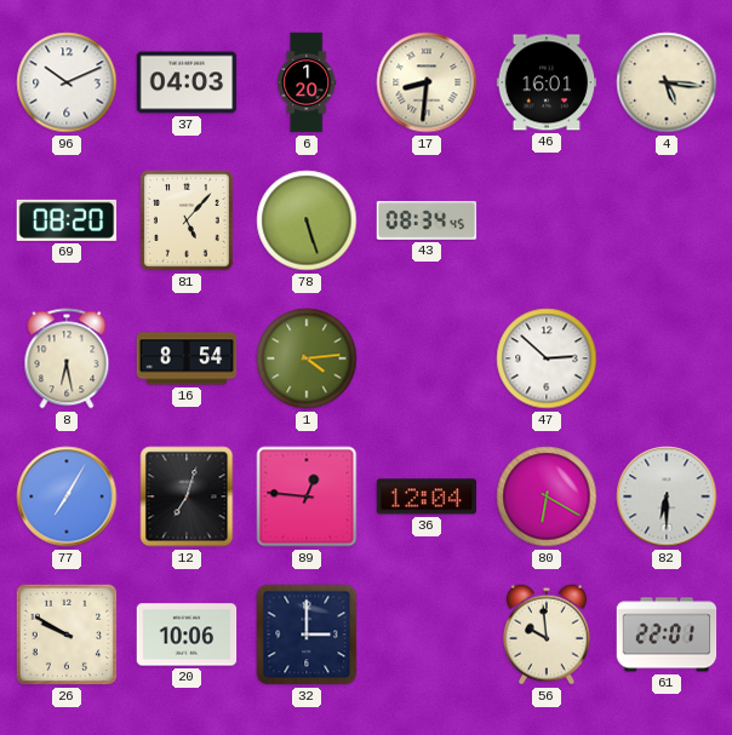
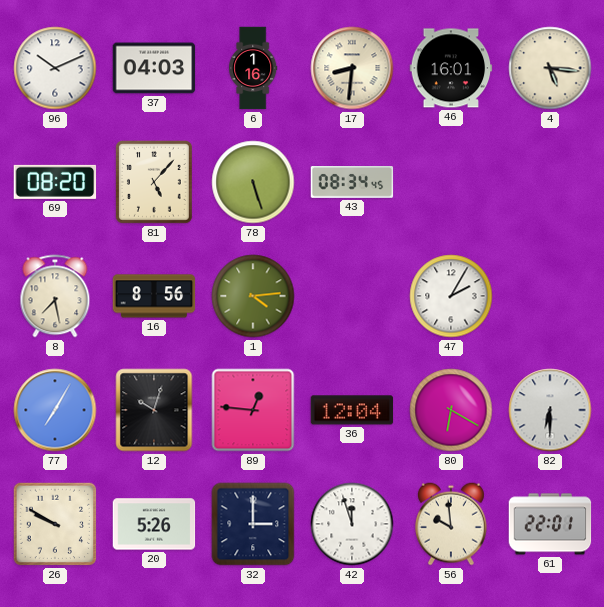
6: 1:20 -> 1:16 (253, 68)
8: 6:28 -> 7:28 (55, 296)
16: 8:54 -> 8:56 (154, 296)
47: 2:52 -> 2:05 (451, 296)
12: 7:03 -> 10:03 (154, 410)
20: 10:06 -> 5:26 (154, 524)
42: none -> 11:57 (352, 524)
